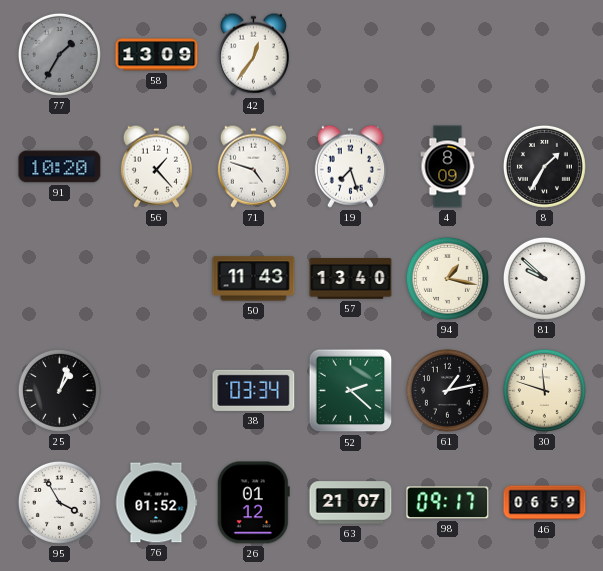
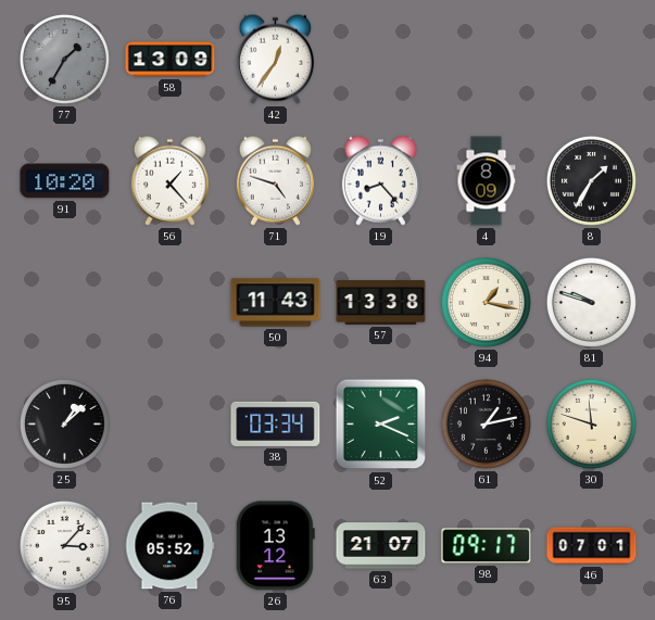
19: 7:27 -> 8:23 (380, 180)
57: 13:40 -> 13:38 (381, 303)
81: 9:52 -> 9:48 (591, 302)
25: 1:03 -> 1:08 (64, 423)
52: 2:22 -> 2:19 (381, 425)
95: 3:55 -> 3:07 (64, 545)
76: 01:52 -> 05:52 (169, 546)
26: 01:12 -> 13:12 (275, 546)
46: 06:59 -> 07:01 (592, 546)
